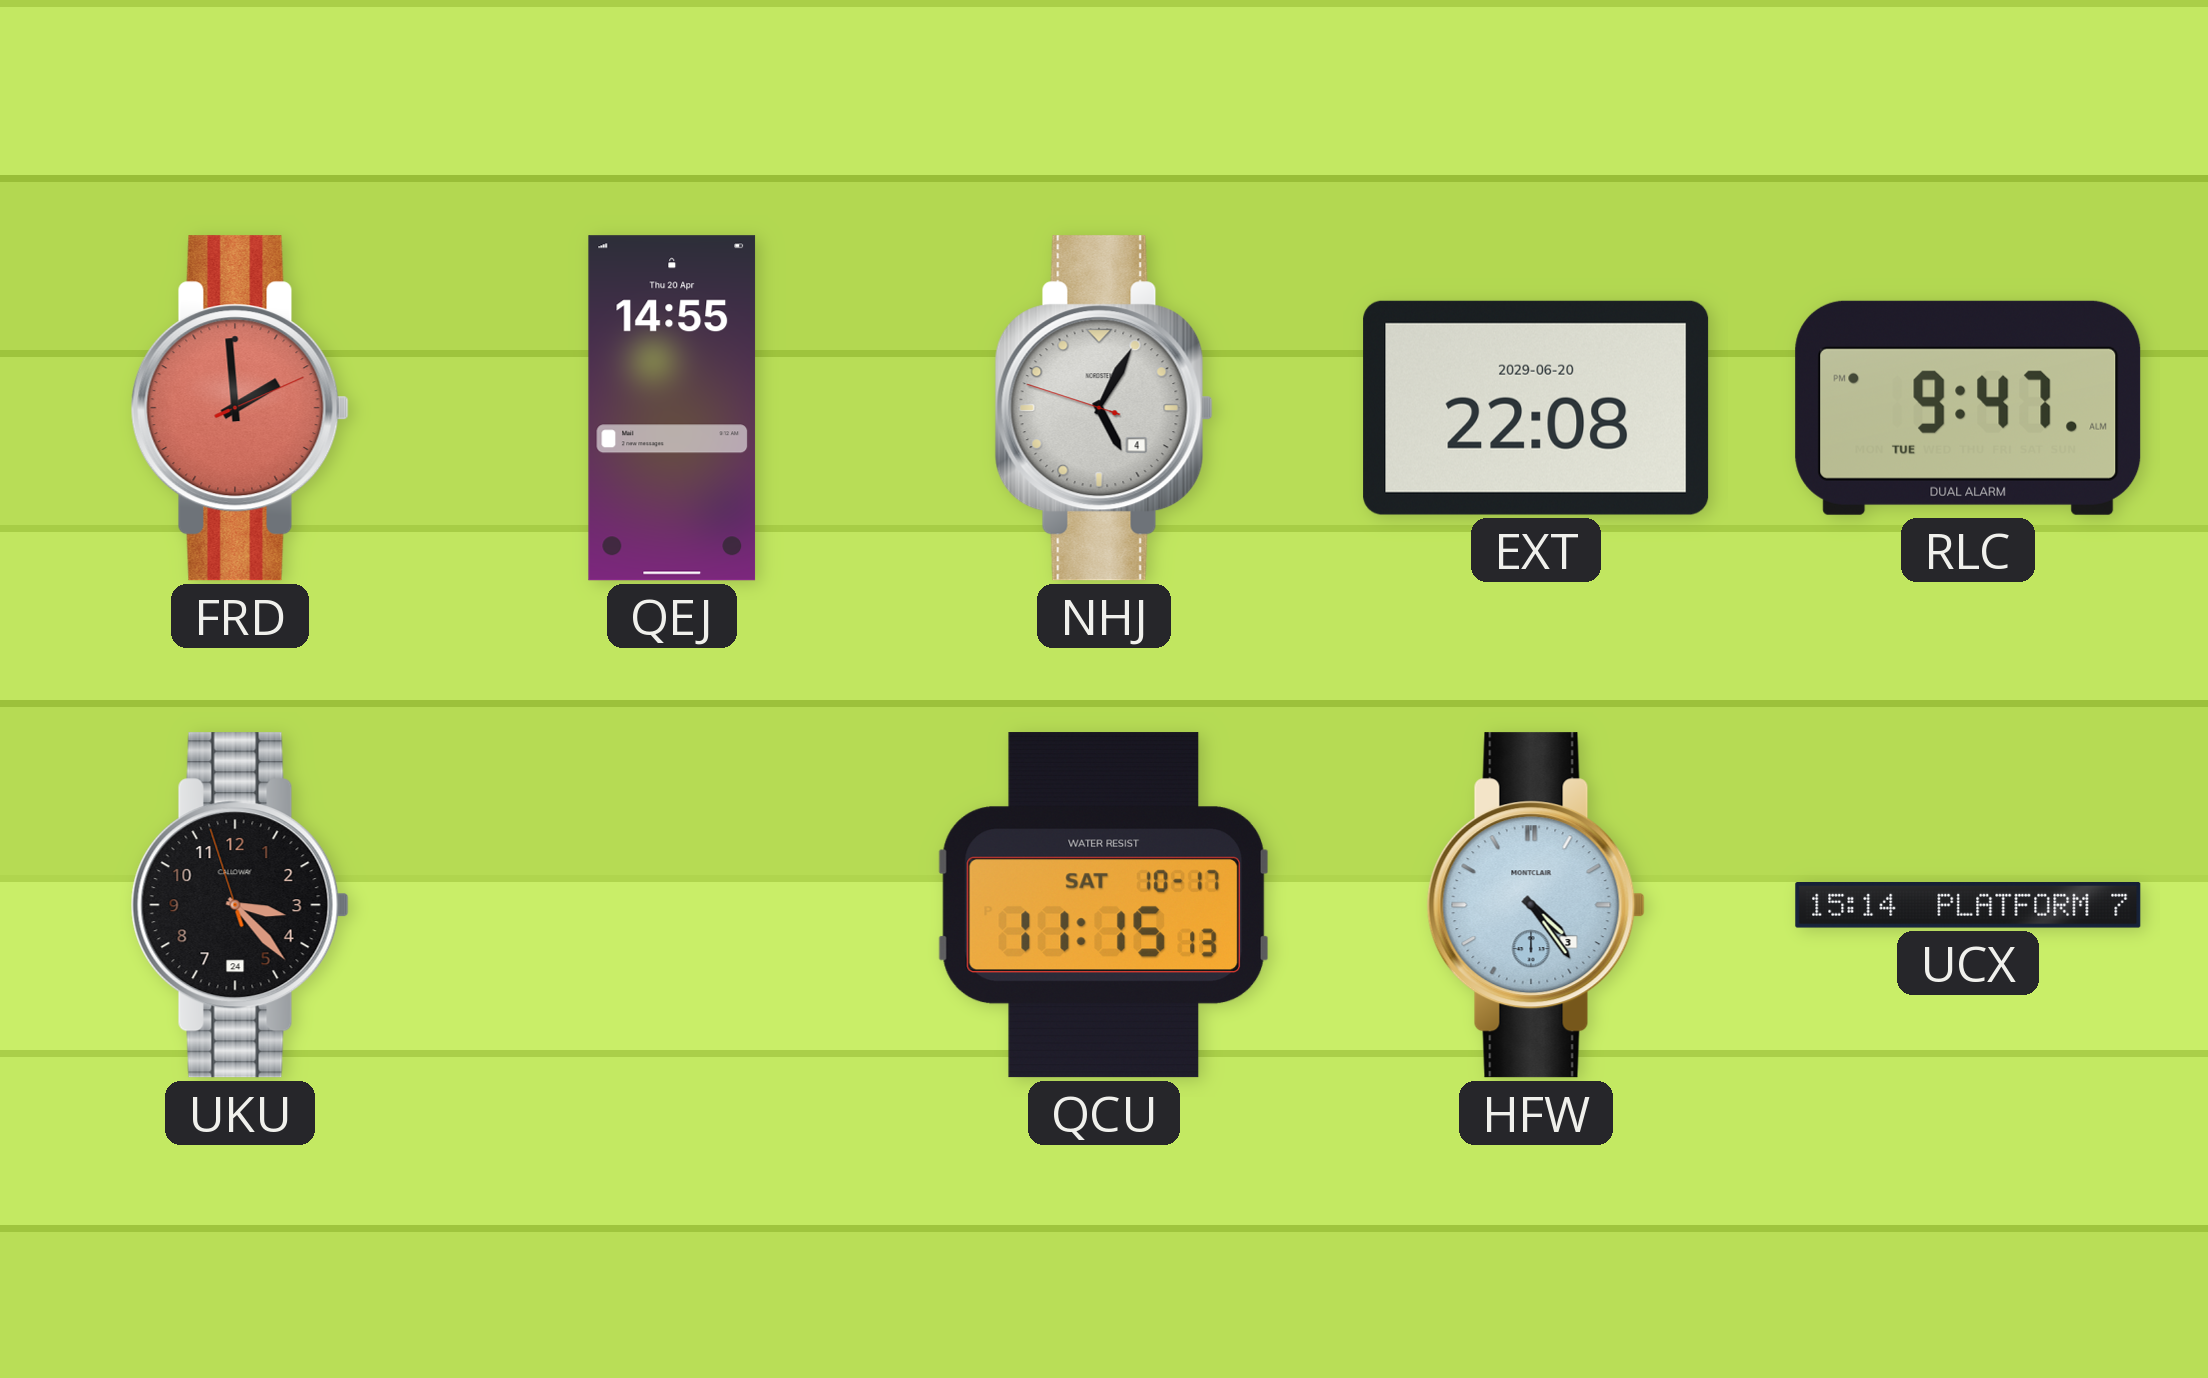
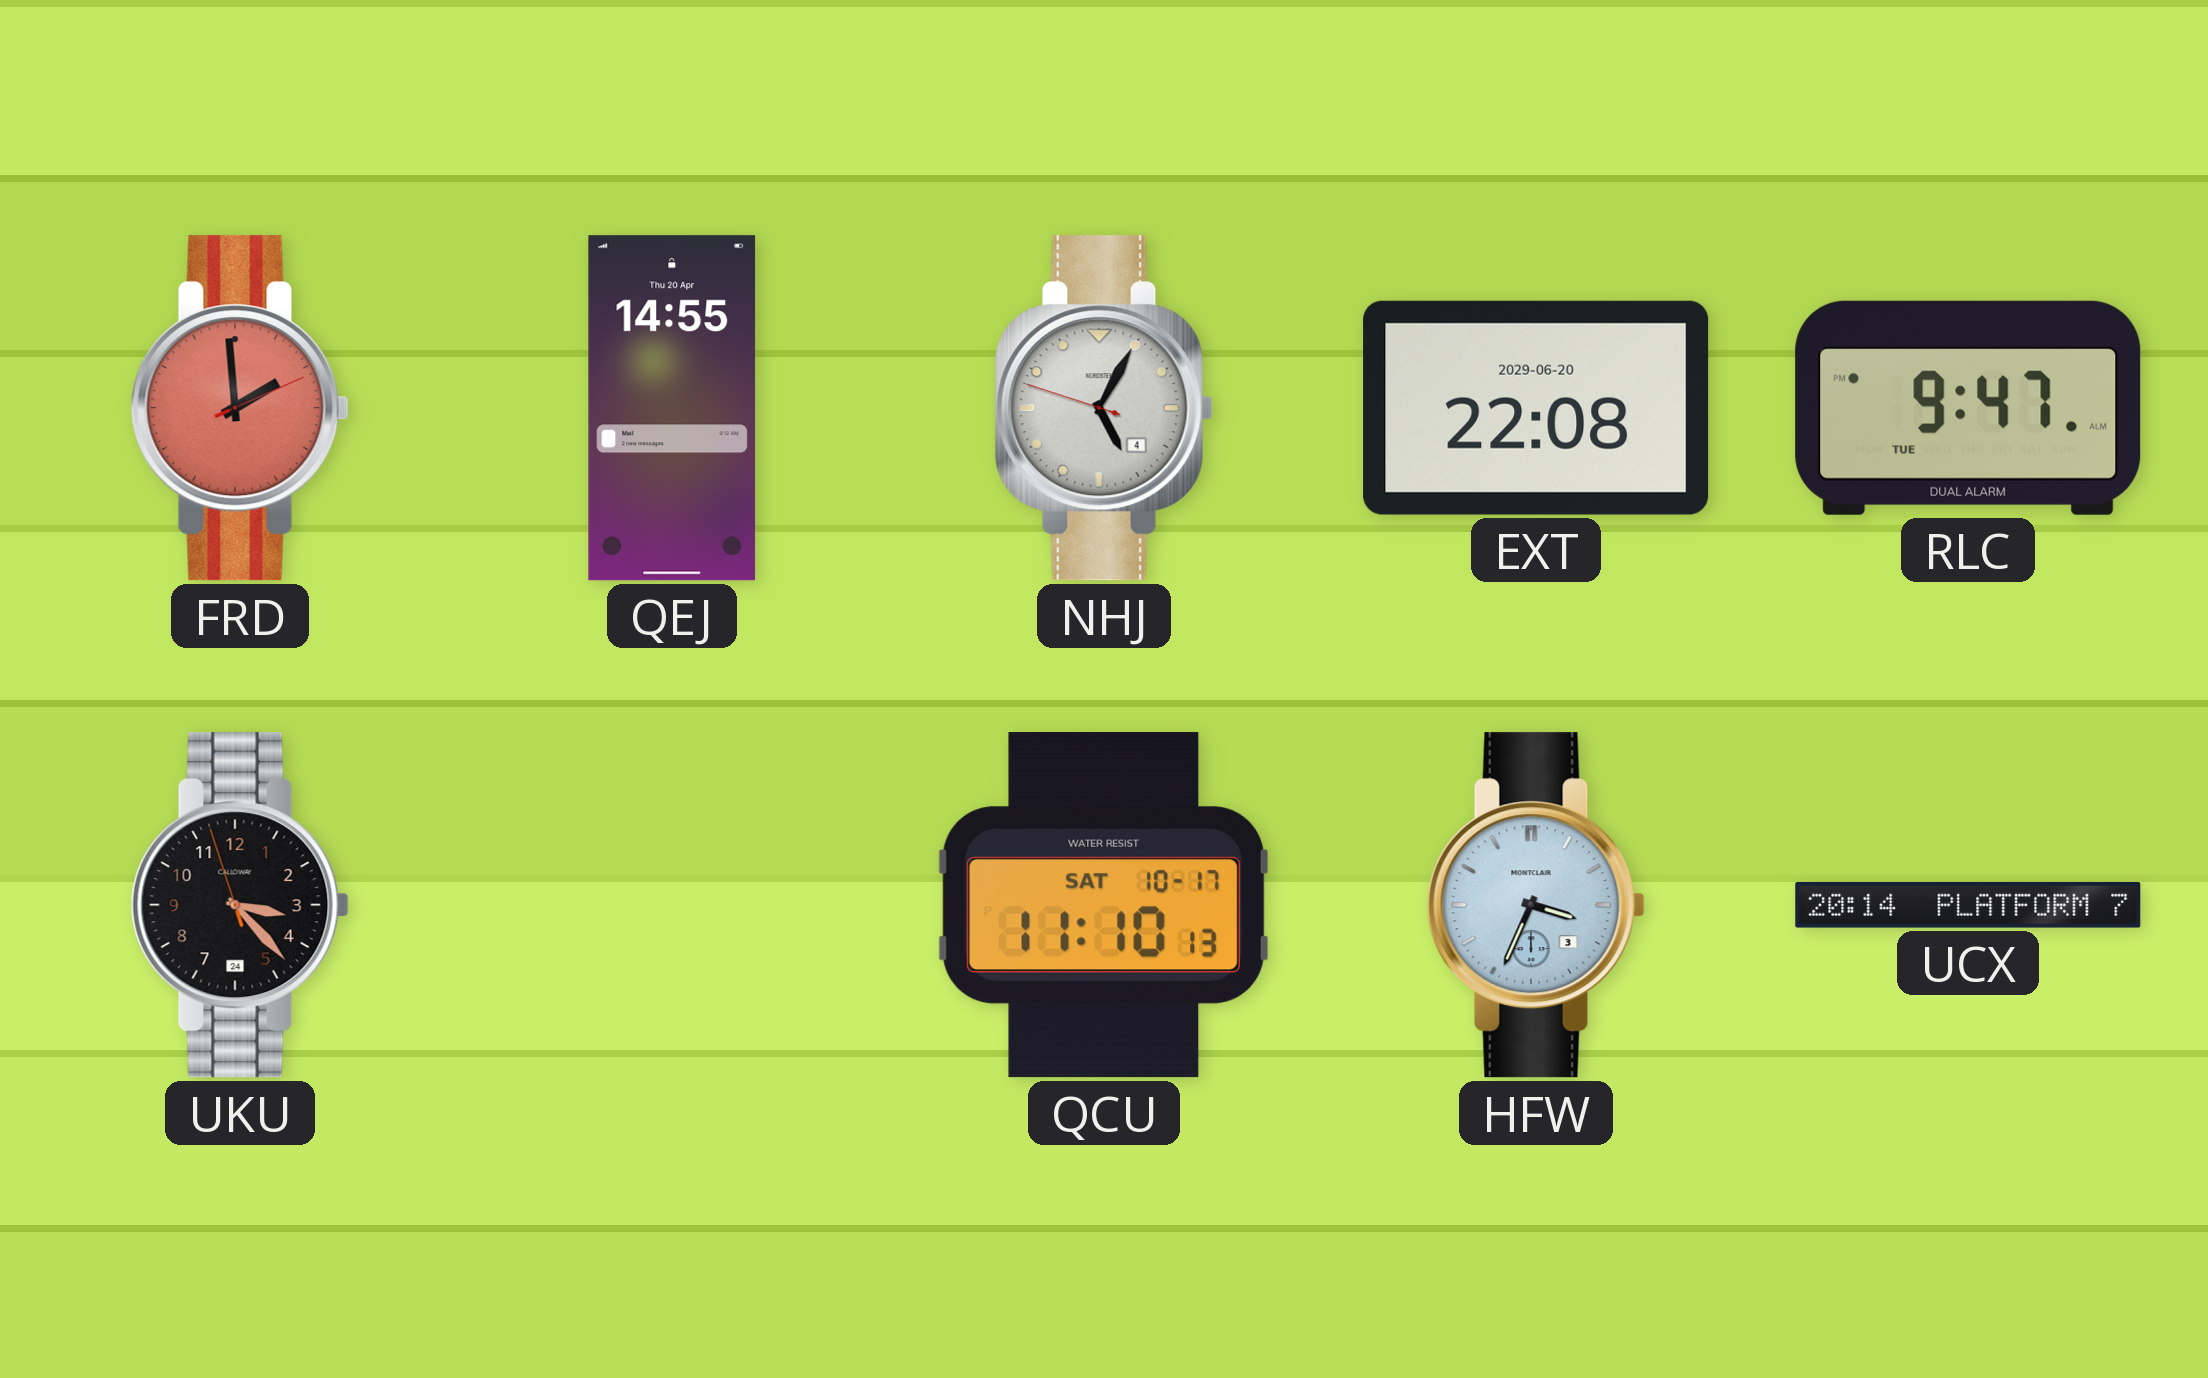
QCU: 11:15 -> 11:10 (1103, 905)
HFW: 4:24 -> 3:34 (1536, 905)
UCX: 15:14 -> 20:14 (1968, 905)
